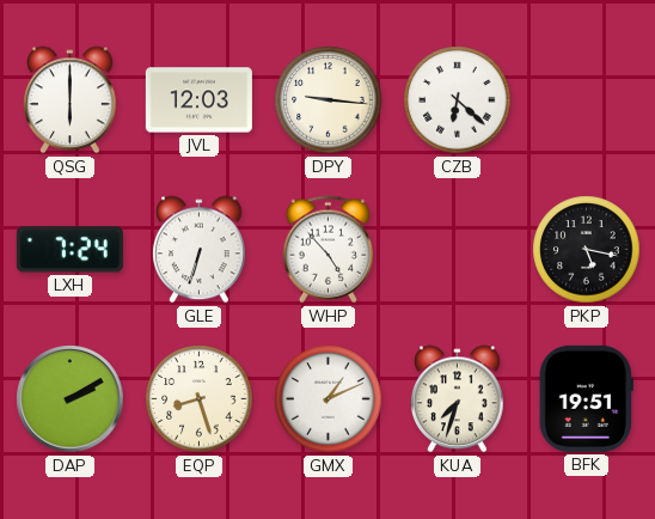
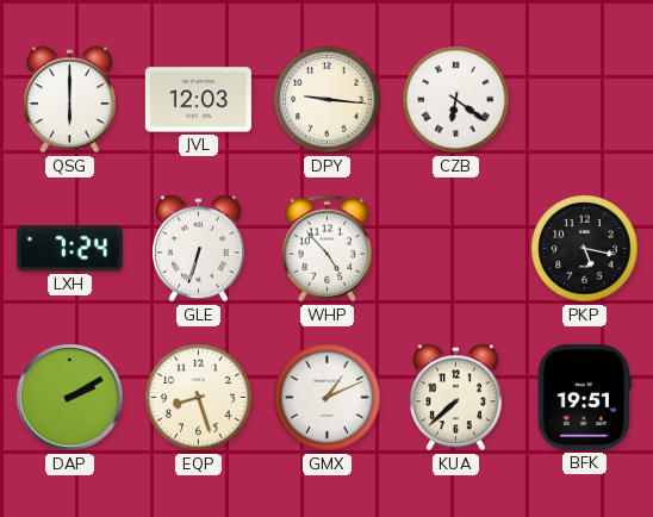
CZB: 6:22 -> 6:21 (456, 100)
KUA: 7:33 -> 7:38 (456, 398)
